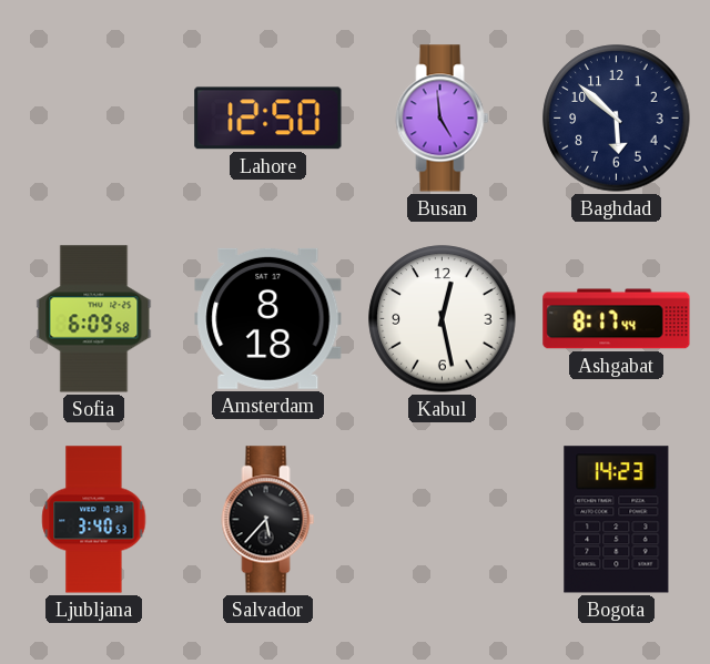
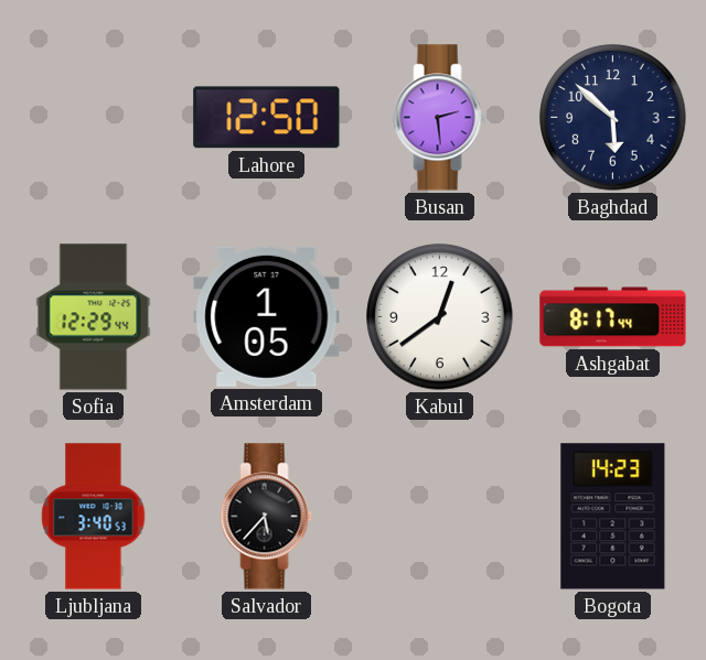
Busan: 4:59 -> 2:29 (440, 118)
Sofia: 6:09 -> 12:29 (94, 317)
Amsterdam: 8:18 -> 1:05 (267, 316)
Kabul: 12:28 -> 12:39 (440, 317)
